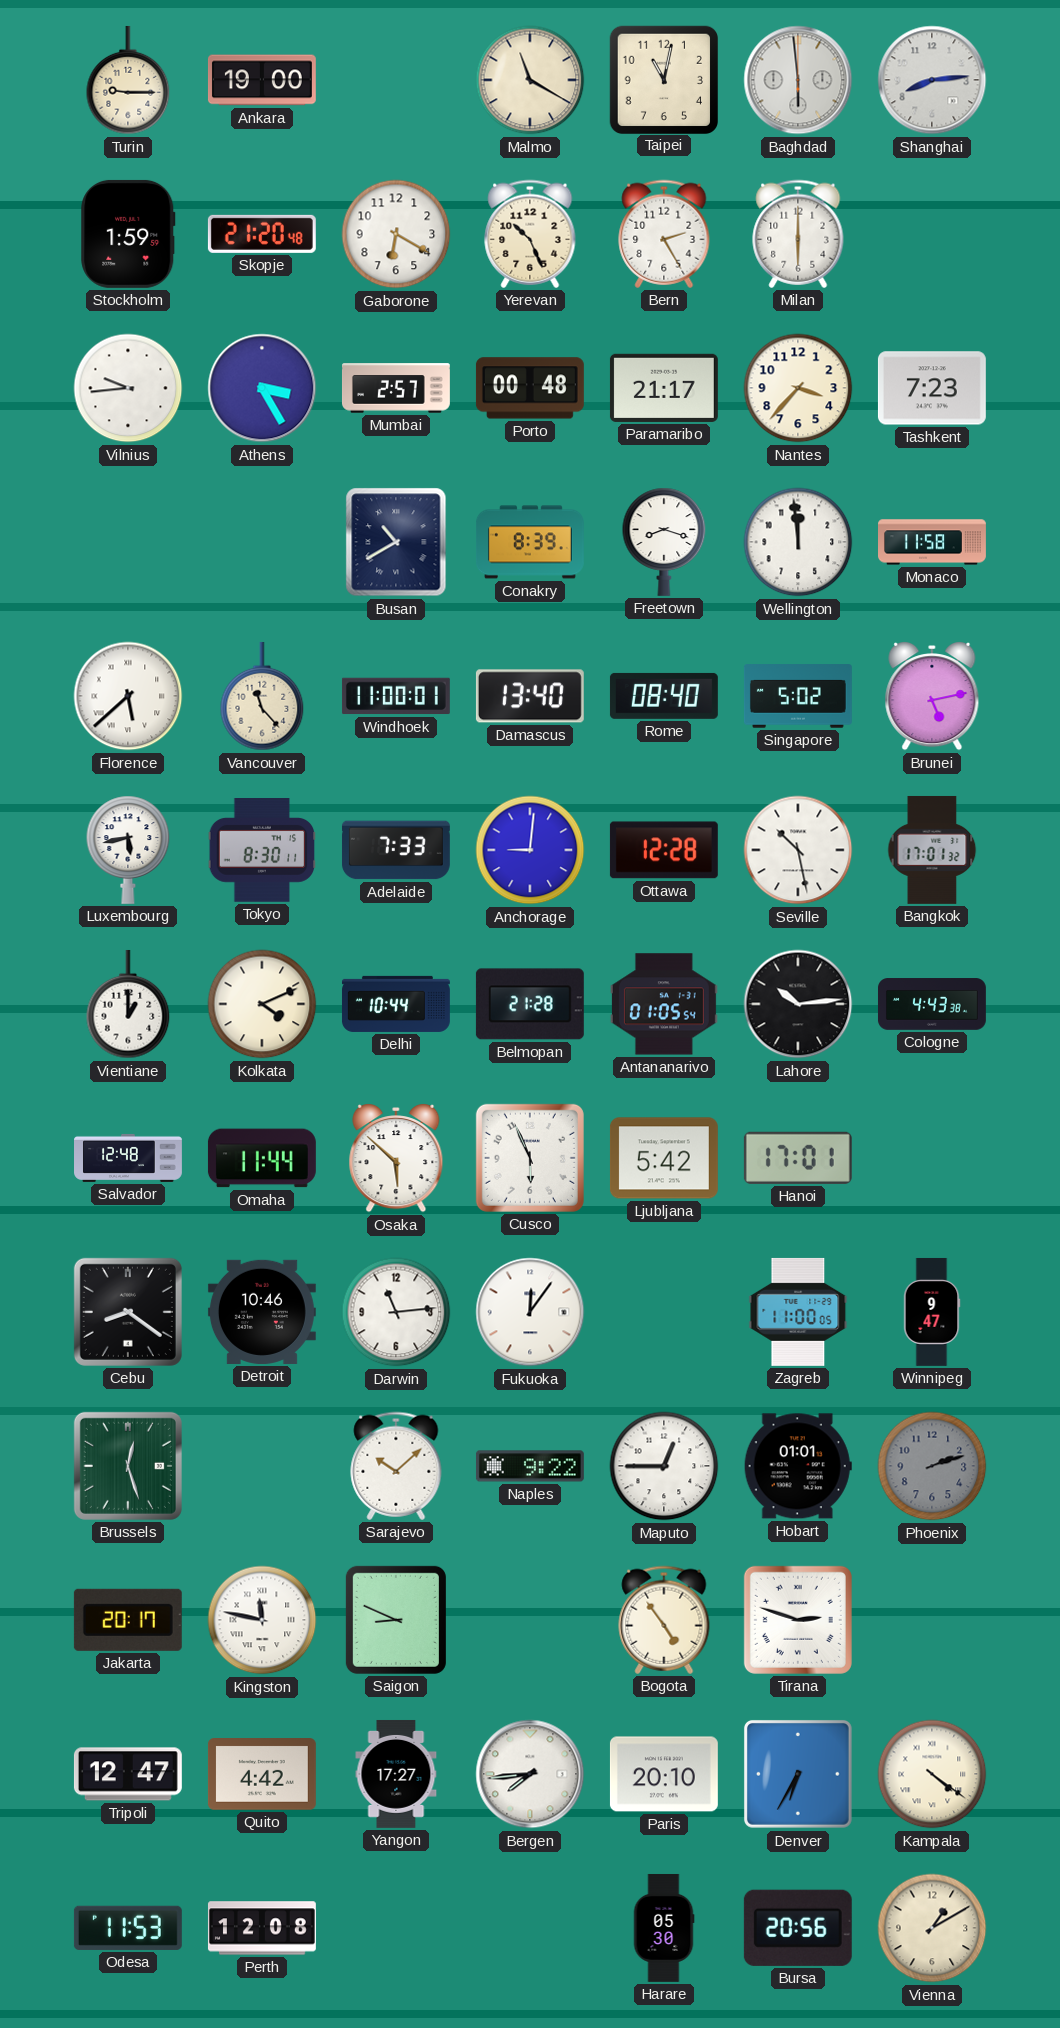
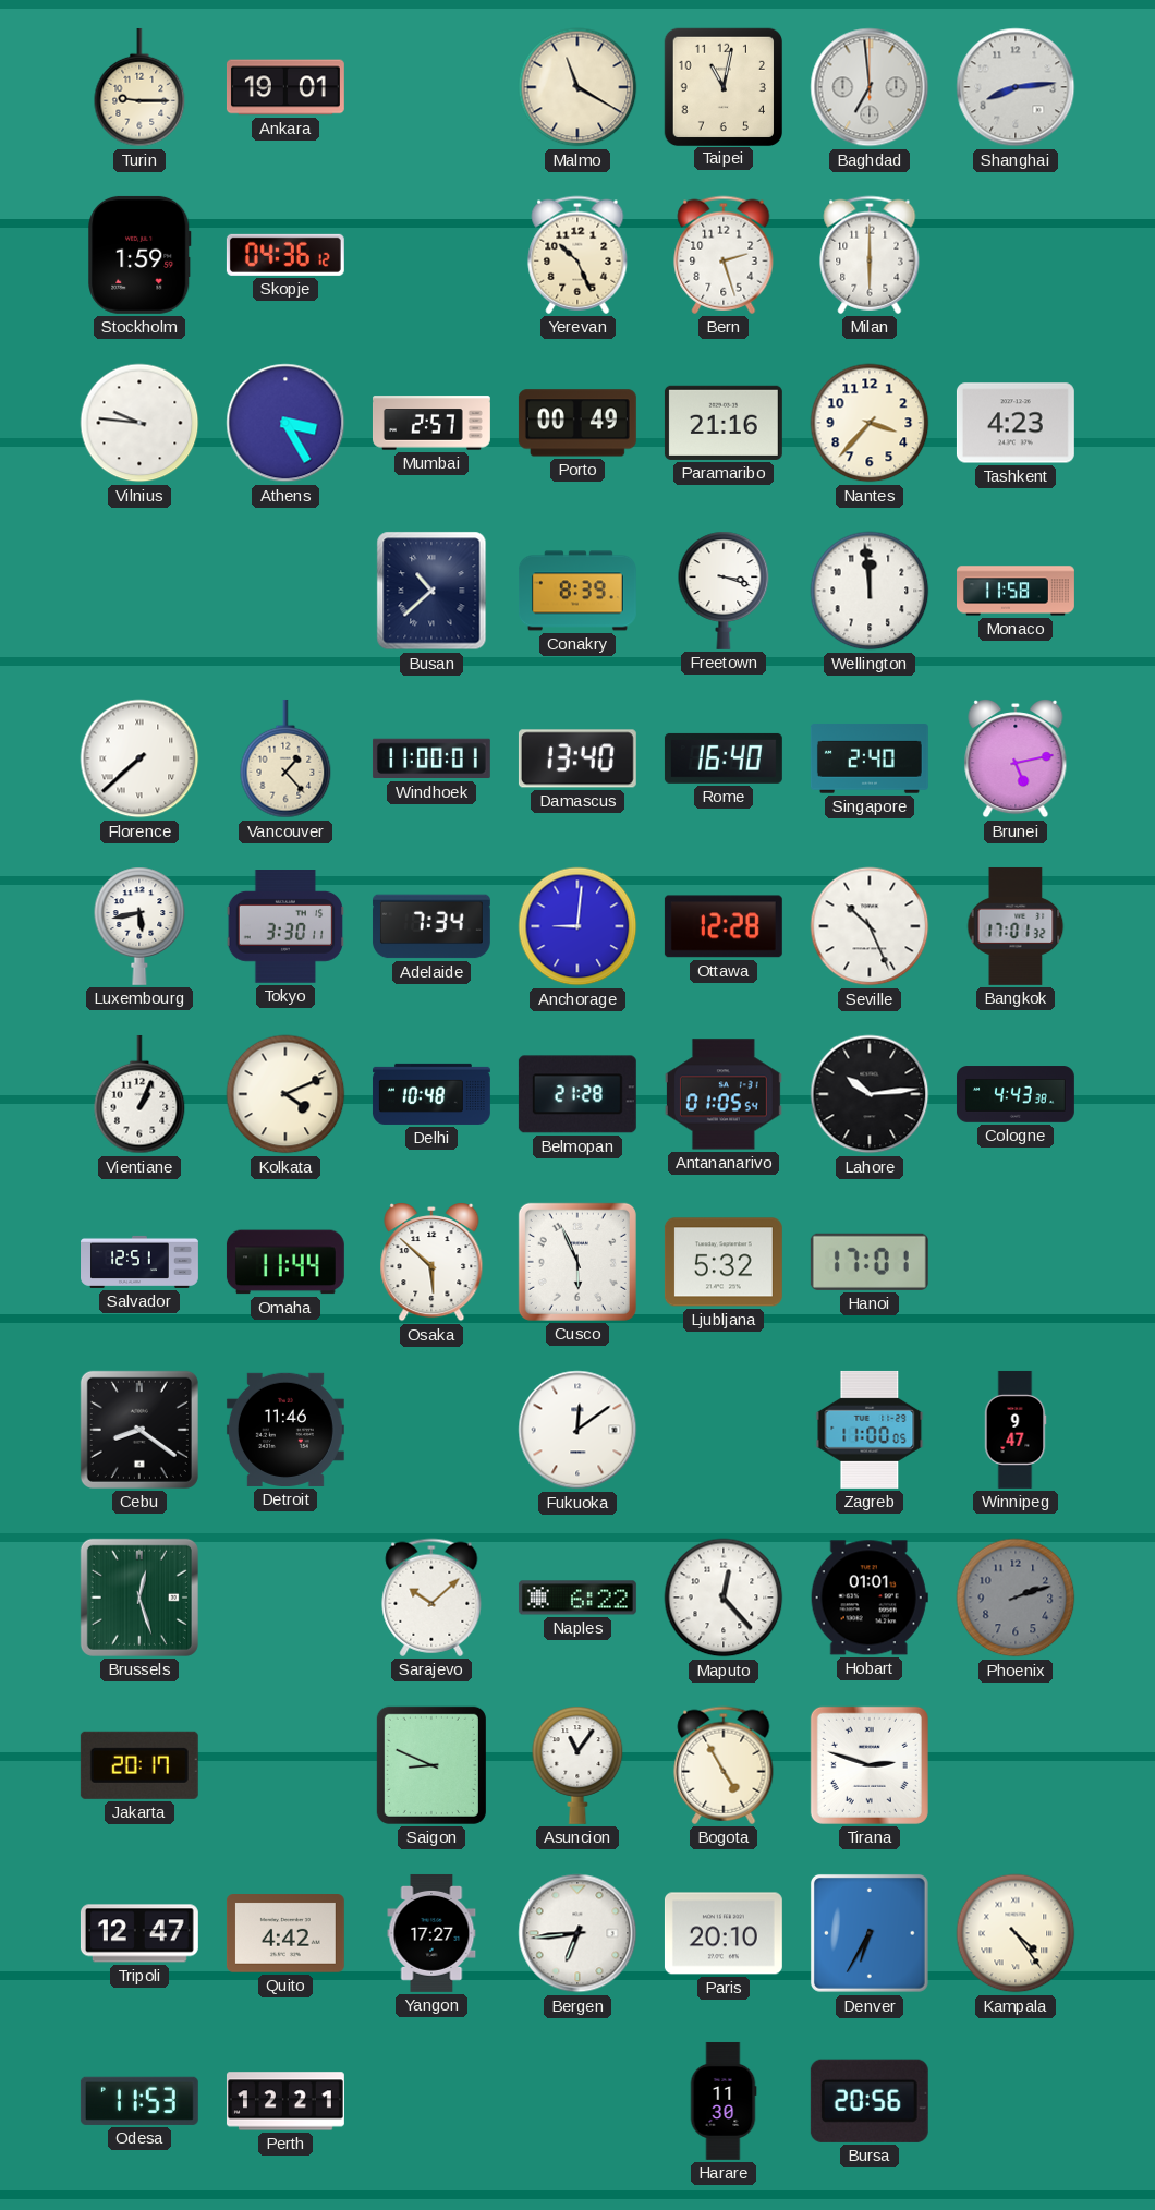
Ankara: 19:00 -> 19:01 (285, 87)
Baghdad: 5:59 -> 6:59 (870, 87)
Skopje: 21:20 -> 04:36 (285, 255)
Gaborone: 6:20 -> none (396, 234)
Bern: 2:25 -> 2:27 (724, 255)
Vilnius: 9:44 -> 9:46 (139, 423)
Porto: 00:48 -> 00:49 (577, 423)
Paramaribo: 21:17 -> 21:16 (724, 423)
Tashkent: 7:23 -> 4:23 (1016, 423)
Busan: 10:40 -> 10:38 (431, 591)
Freetown: 8:18 -> 3:18 (724, 591)
Florence: 5:38 -> 7:38 (139, 758)
Vancouver: 11:23 -> 1:23 (285, 758)
Rome: 08:40 -> 16:40 (724, 758)
Singapore: 5:02 -> 2:40 (870, 758)
Tokyo: 8:30 -> 3:30 (285, 926)
Adelaide: 7:33 -> 7:34 (431, 926)
Seville: 10:28 -> 10:26 (870, 926)
Vientiane: 1:00 -> 1:04 (139, 1094)
Delhi: 10:44 -> 10:48 (431, 1094)
Salvador: 12:48 -> 12:51 (141, 1262)
Ljubljana: 5:42 -> 5:32 (724, 1262)
Detroit: 10:46 -> 11:46 (285, 1430)
Darwin: 11:14 -> none (396, 1312)
Fukuoka: 12:06 -> 12:09 (577, 1430)
Naples: 9:22 -> 6:22 (577, 1598)
Maputo: 12:45 -> 12:23 (724, 1598)
Kingston: 11:47 -> none (262, 1620)
Asuncion: none -> 11:06 (577, 1765)
Bogota: 4:54 -> 4:55 (724, 1765)
Bergen: 7:44 -> 6:44 (577, 1933)
Kampala: 4:21 -> 4:24 (1016, 1933)
Perth: 12:08 -> 12:21 (285, 2101)
Harare: 05:30 -> 11:30 (724, 2101)
Vienna: 1:10 -> none (932, 1928)
